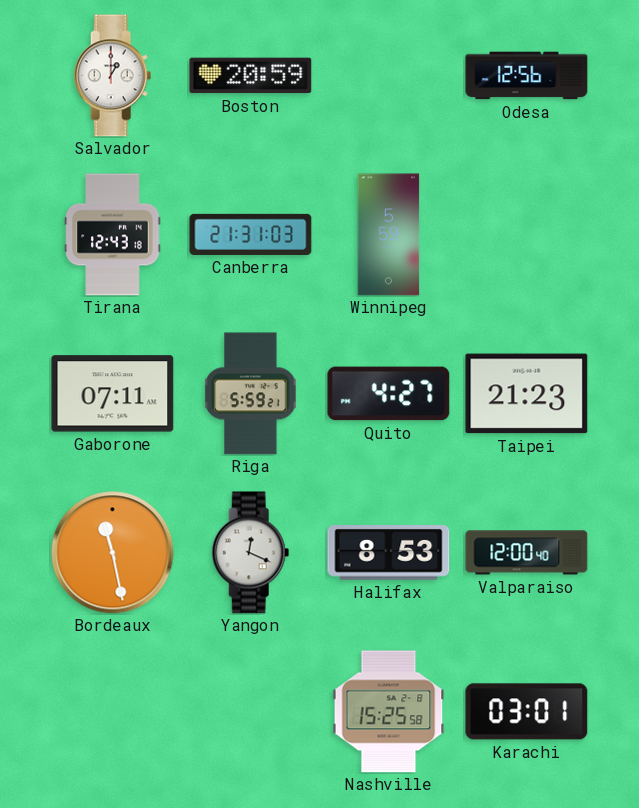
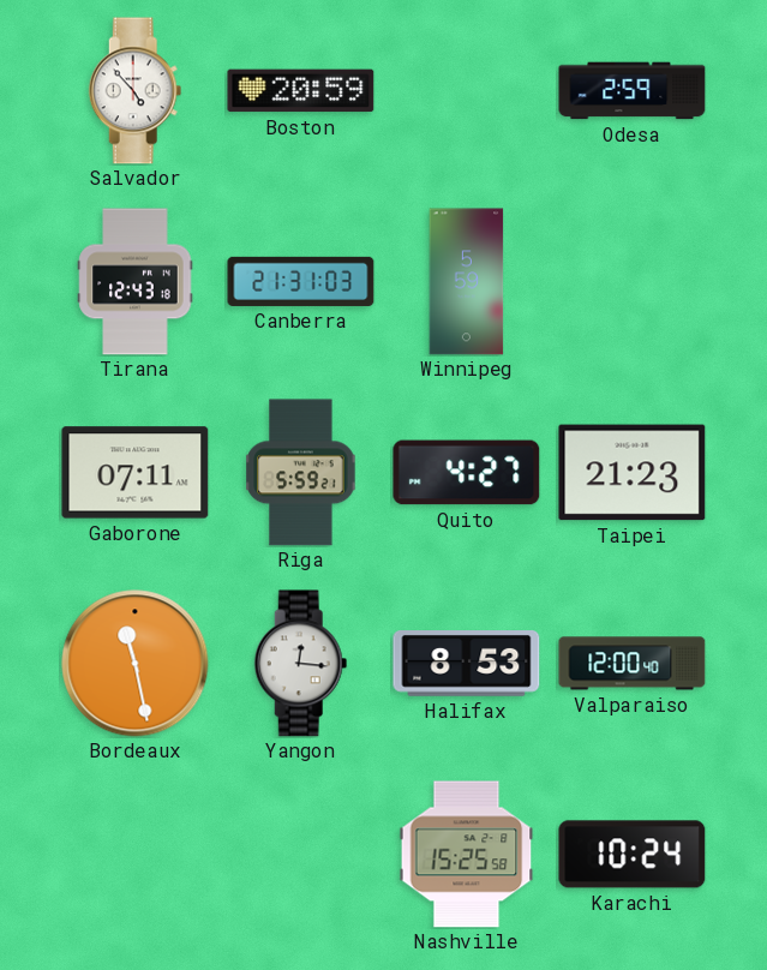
Salvador: 1:00 -> 4:53 (136, 91)
Odesa: 12:56 -> 2:59 (633, 91)
Yangon: 12:19 -> 12:16 (301, 664)
Karachi: 03:01 -> 10:24 (633, 855)
